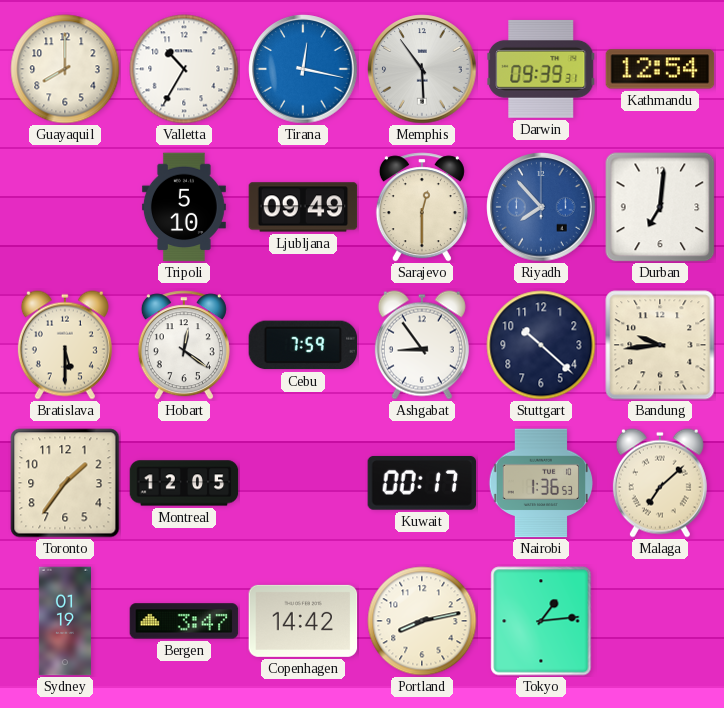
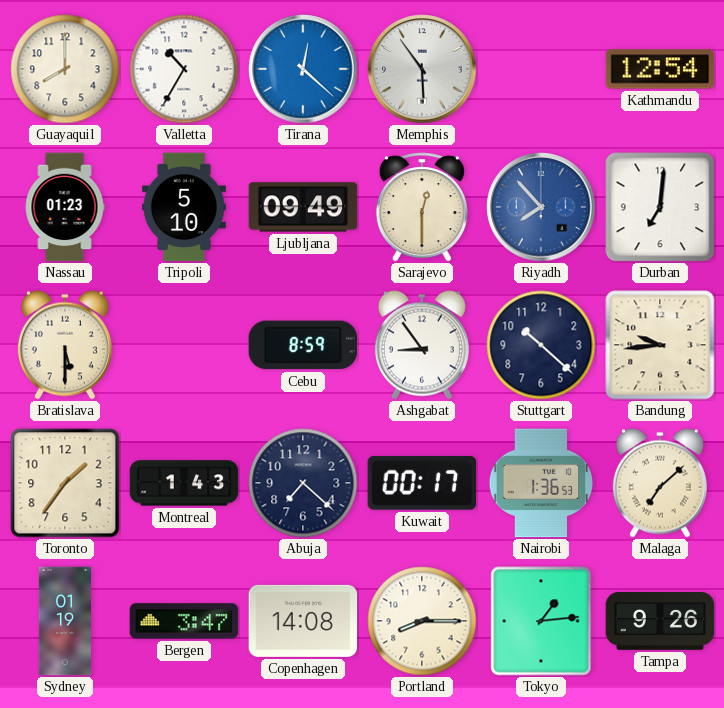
Tirana: 12:17 -> 12:22 (303, 69)
Darwin: 09:39 -> none (541, 69)
Nassau: none -> 01:23 (65, 207)
Hobart: 12:21 -> none (184, 345)
Cebu: 7:59 -> 8:59 (303, 345)
Montreal: 12:05 -> 1:43 (184, 483)
Abuja: none -> 7:22 (303, 483)
Copenhagen: 14:42 -> 14:08 (303, 621)
Portland: 8:13 -> 8:15 (422, 621)
Tampa: none -> 9:26 (660, 622)
